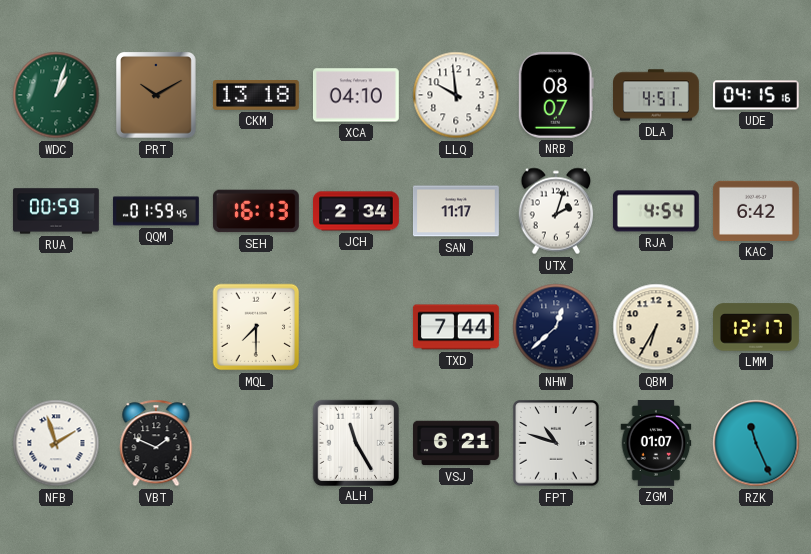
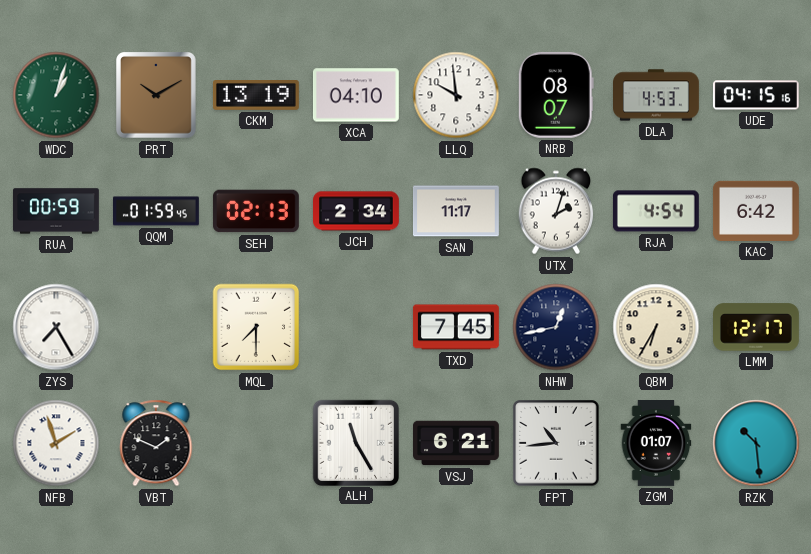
CKM: 13:18 -> 13:19 (256, 96)
DLA: 4:51 -> 4:53 (657, 95)
SEH: 16:13 -> 02:13 (256, 211)
ZYS: none -> 7:25 (56, 327)
TXD: 7:44 -> 7:45 (456, 327)
NHW: 12:38 -> 12:43 (556, 327)
FPT: 10:48 -> 10:44 (556, 443)
RZK: 11:26 -> 10:29 (756, 443)
